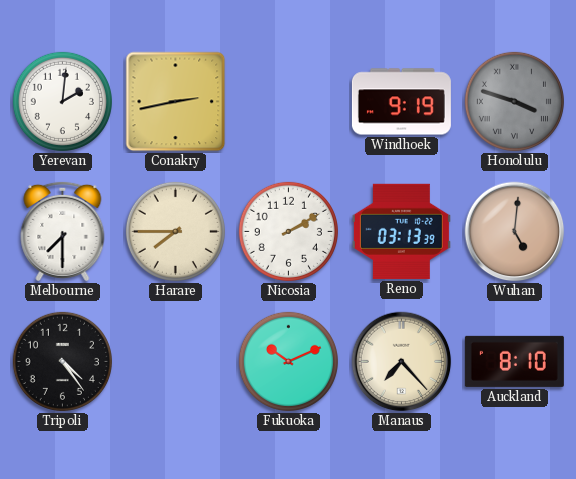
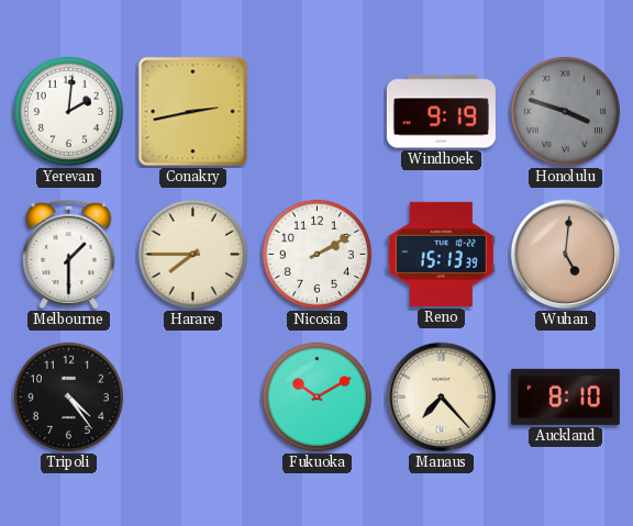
Melbourne: 7:30 -> 1:30 (69, 254)
Reno: 03:13 -> 15:13 (441, 254)
Fukuoka: 10:11 -> 10:10 (316, 396)
